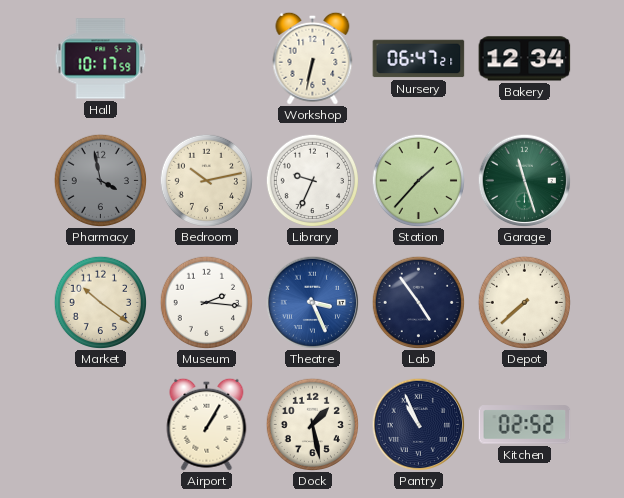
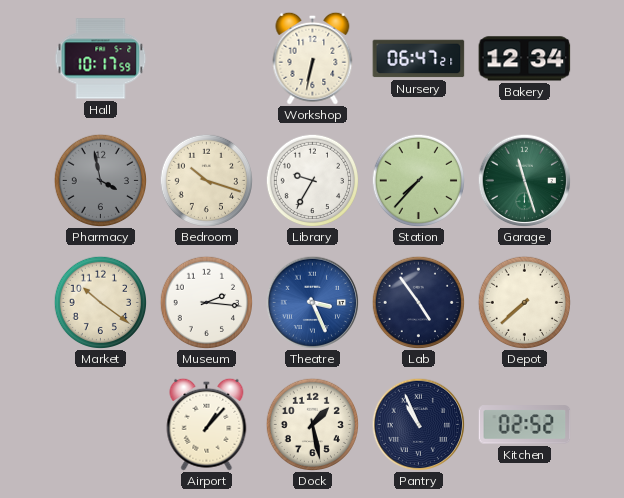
Bedroom: 10:13 -> 10:18 (206, 180)
Library: 9:34 -> 9:35 (312, 180)
Station: 1:37 -> 7:37 (418, 180)
Airport: 1:05 -> 1:07 (207, 424)
